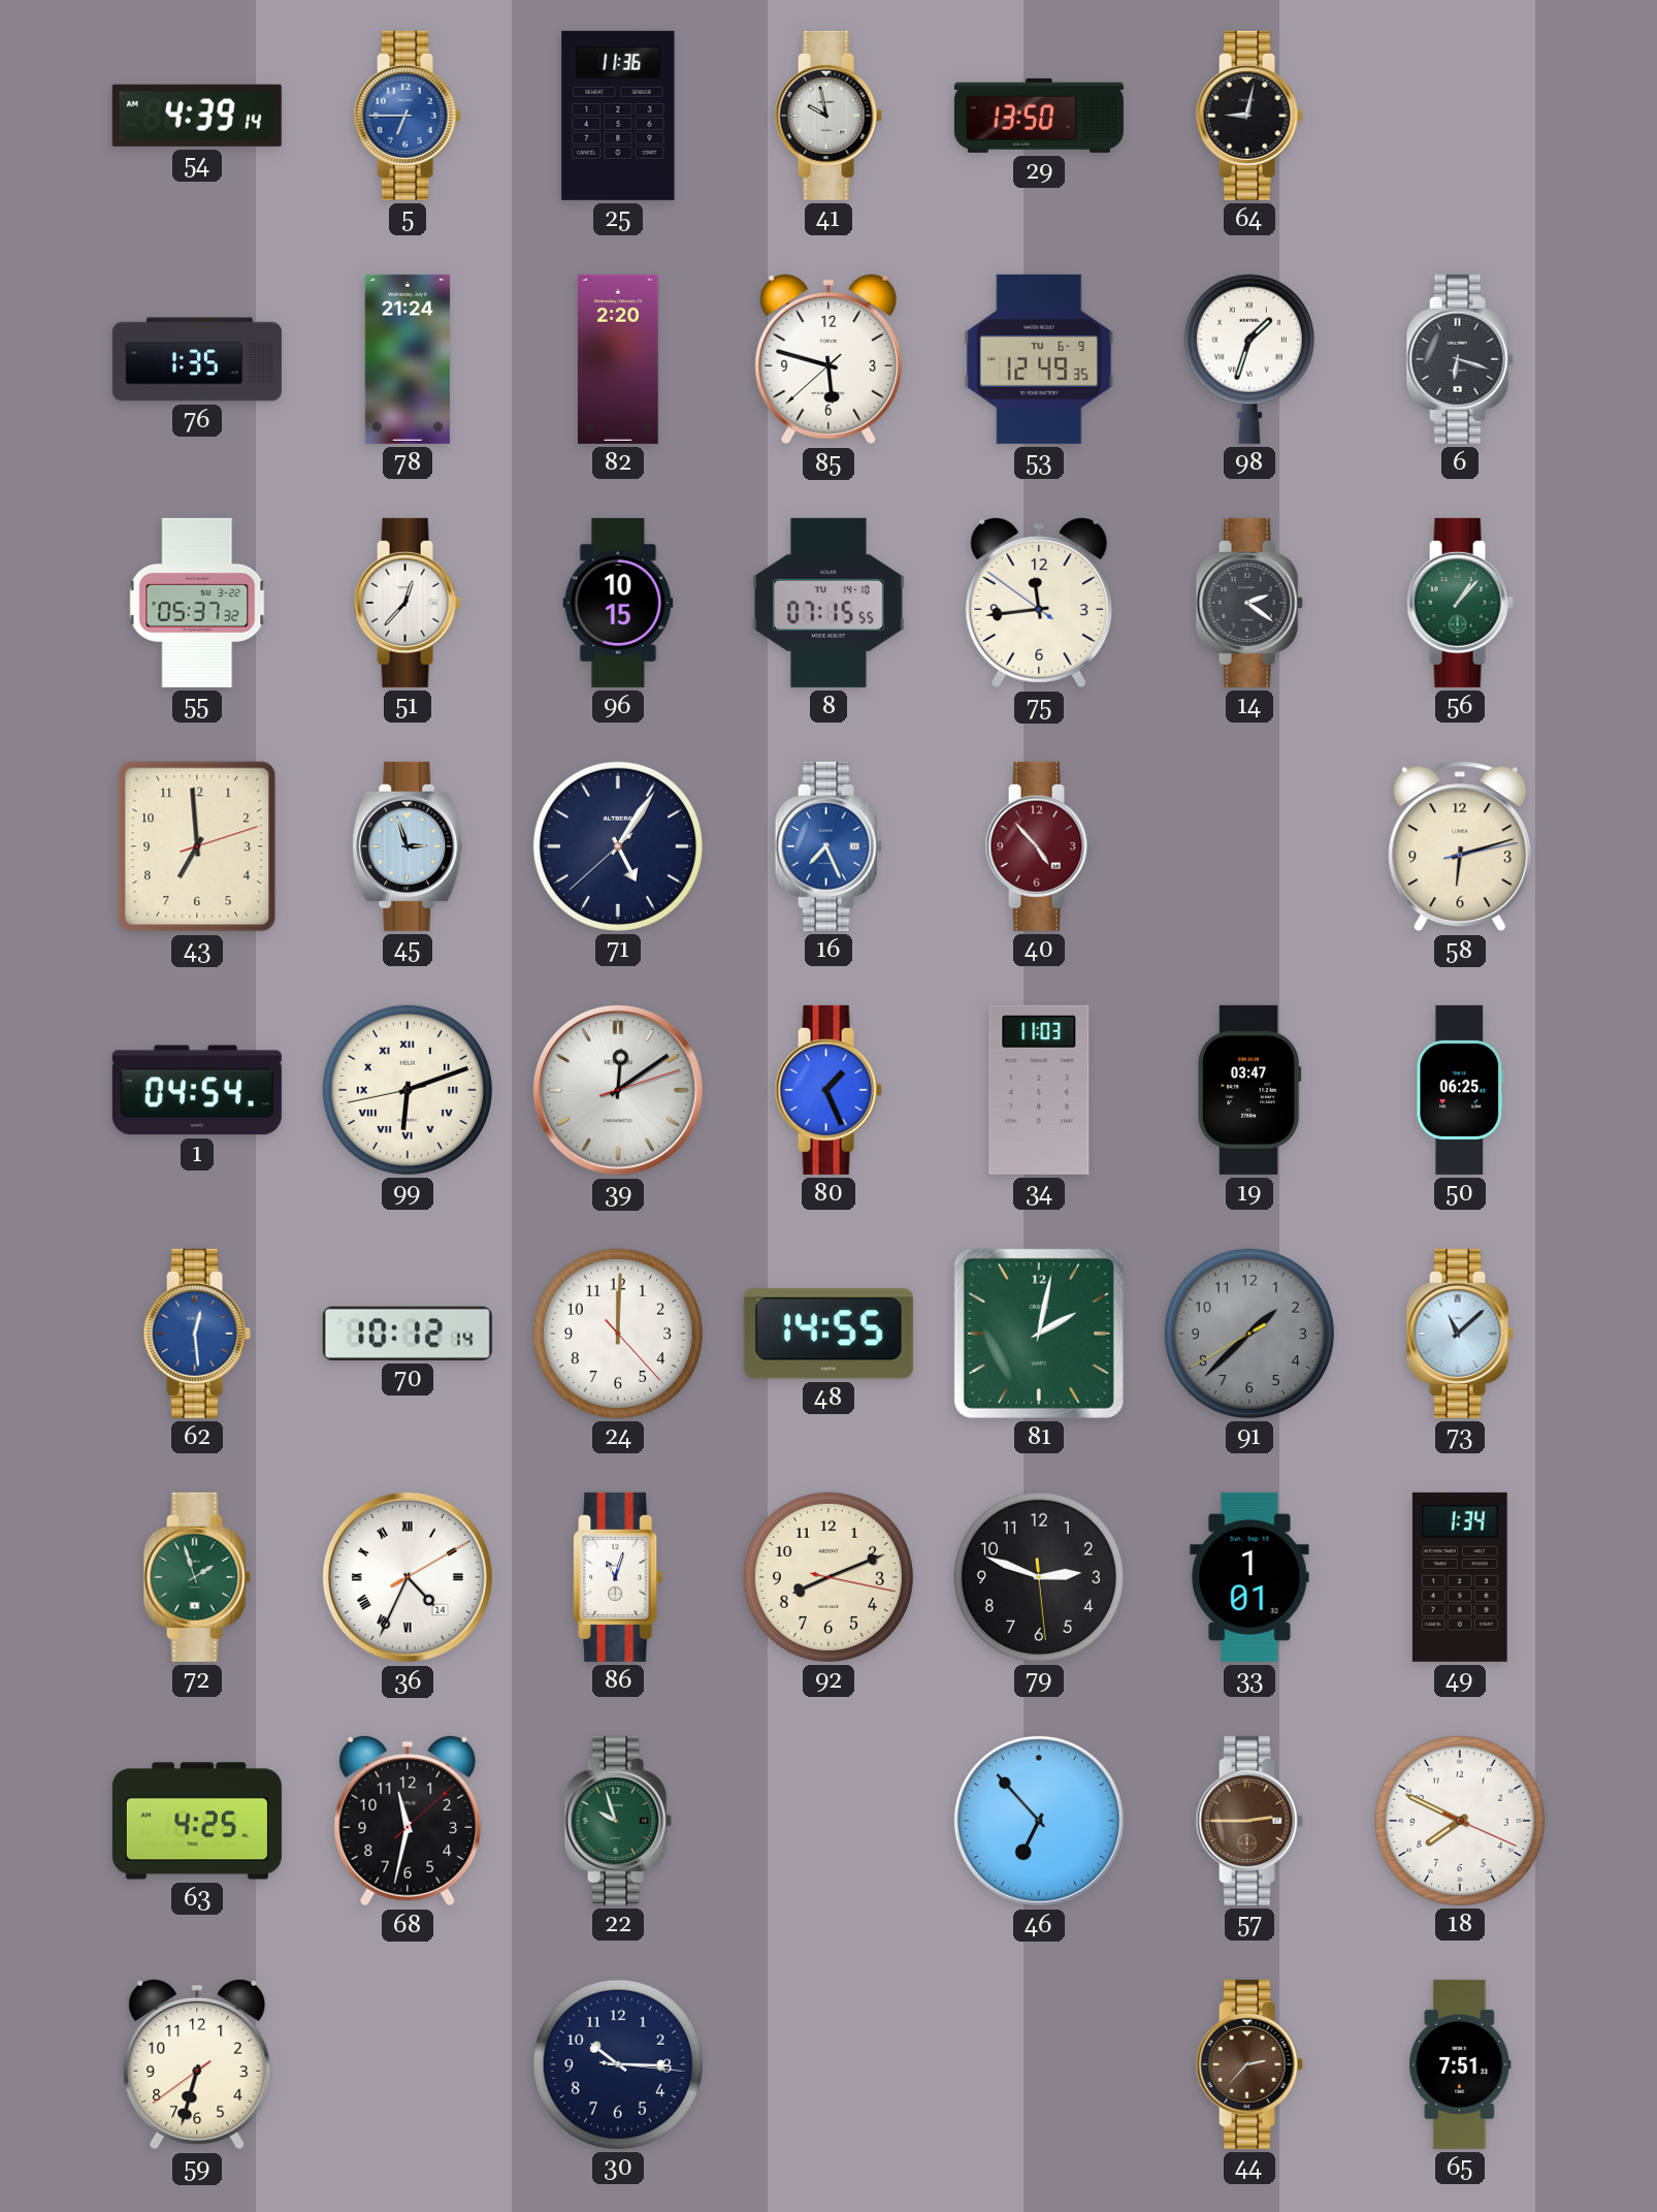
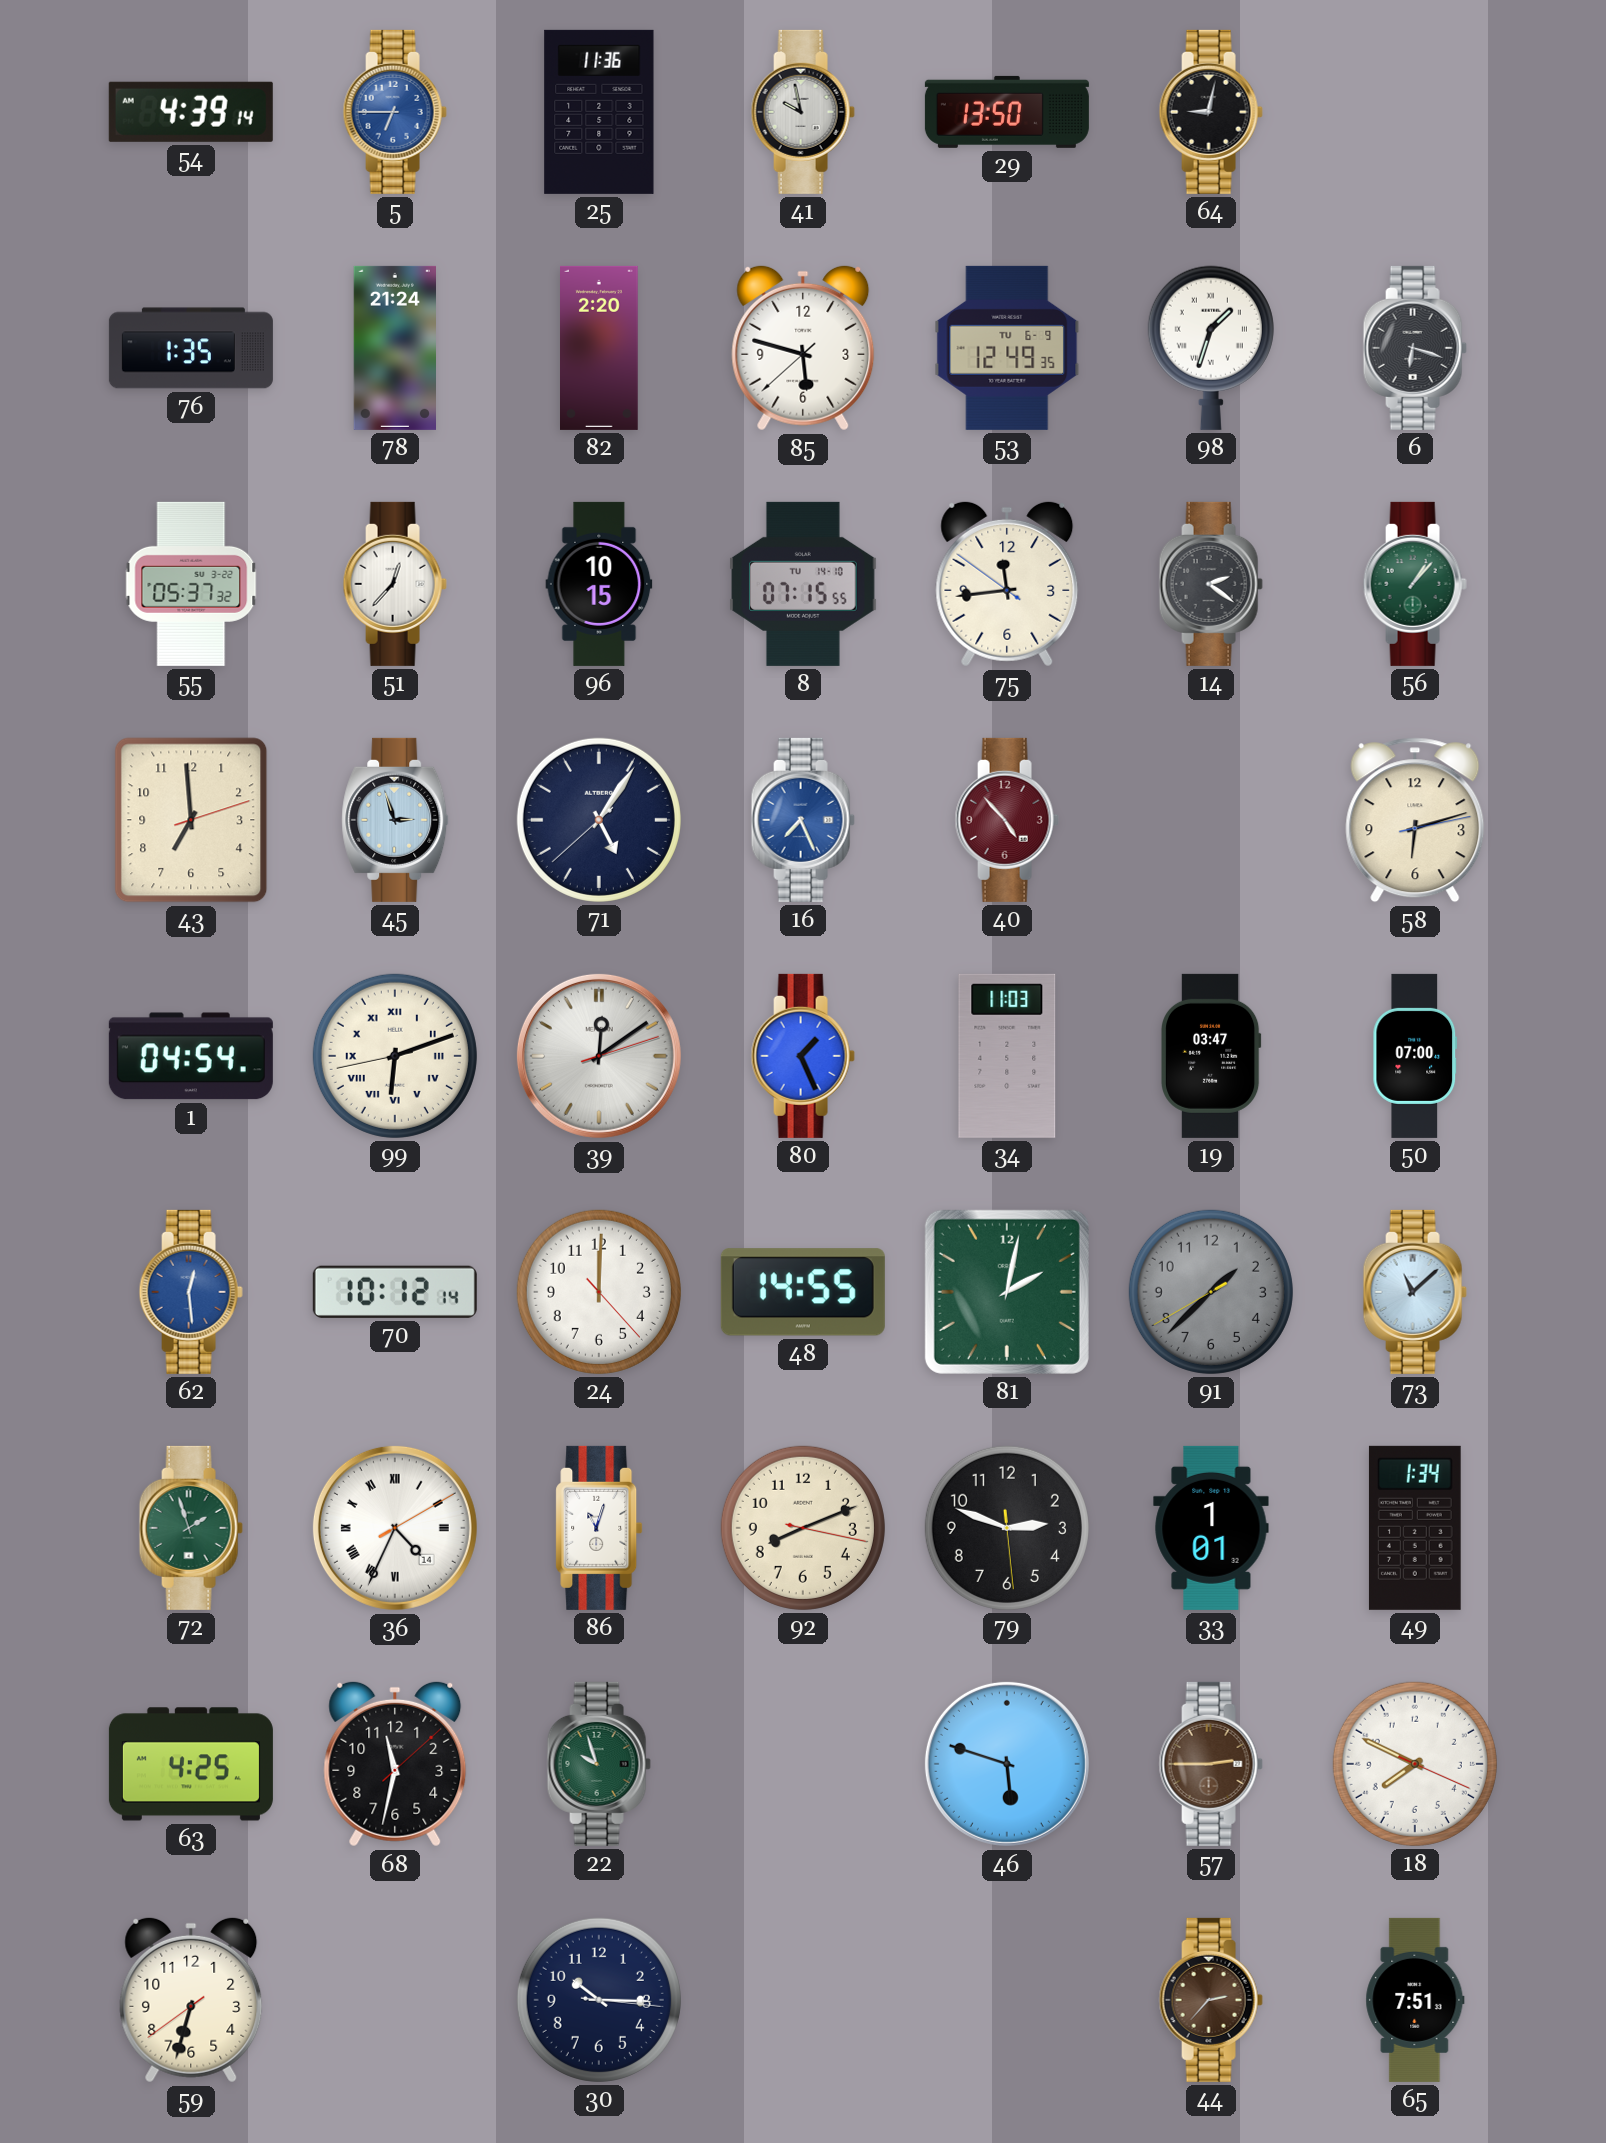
50: 06:25 -> 07:00 (1415, 1056)
46: 6:53 -> 5:48 (1007, 1764)
